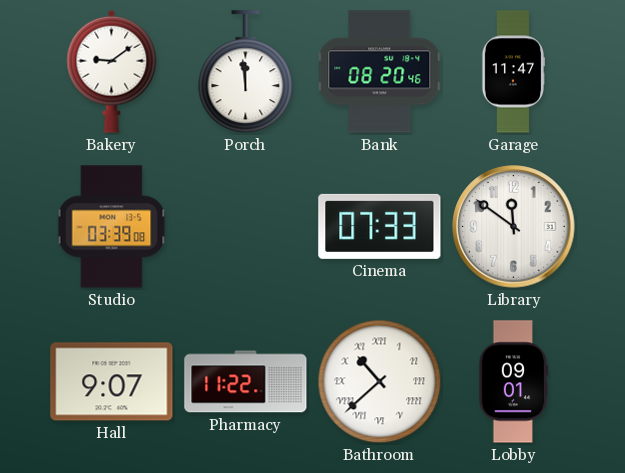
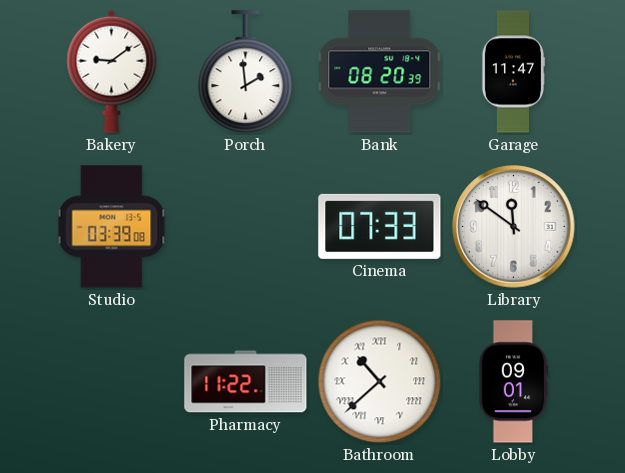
Porch: 11:59 -> 1:59 (246, 72)
Bank: 08:20:46 -> 08:20:39 (380, 72)
Hall: 9:07 -> none (112, 382)
